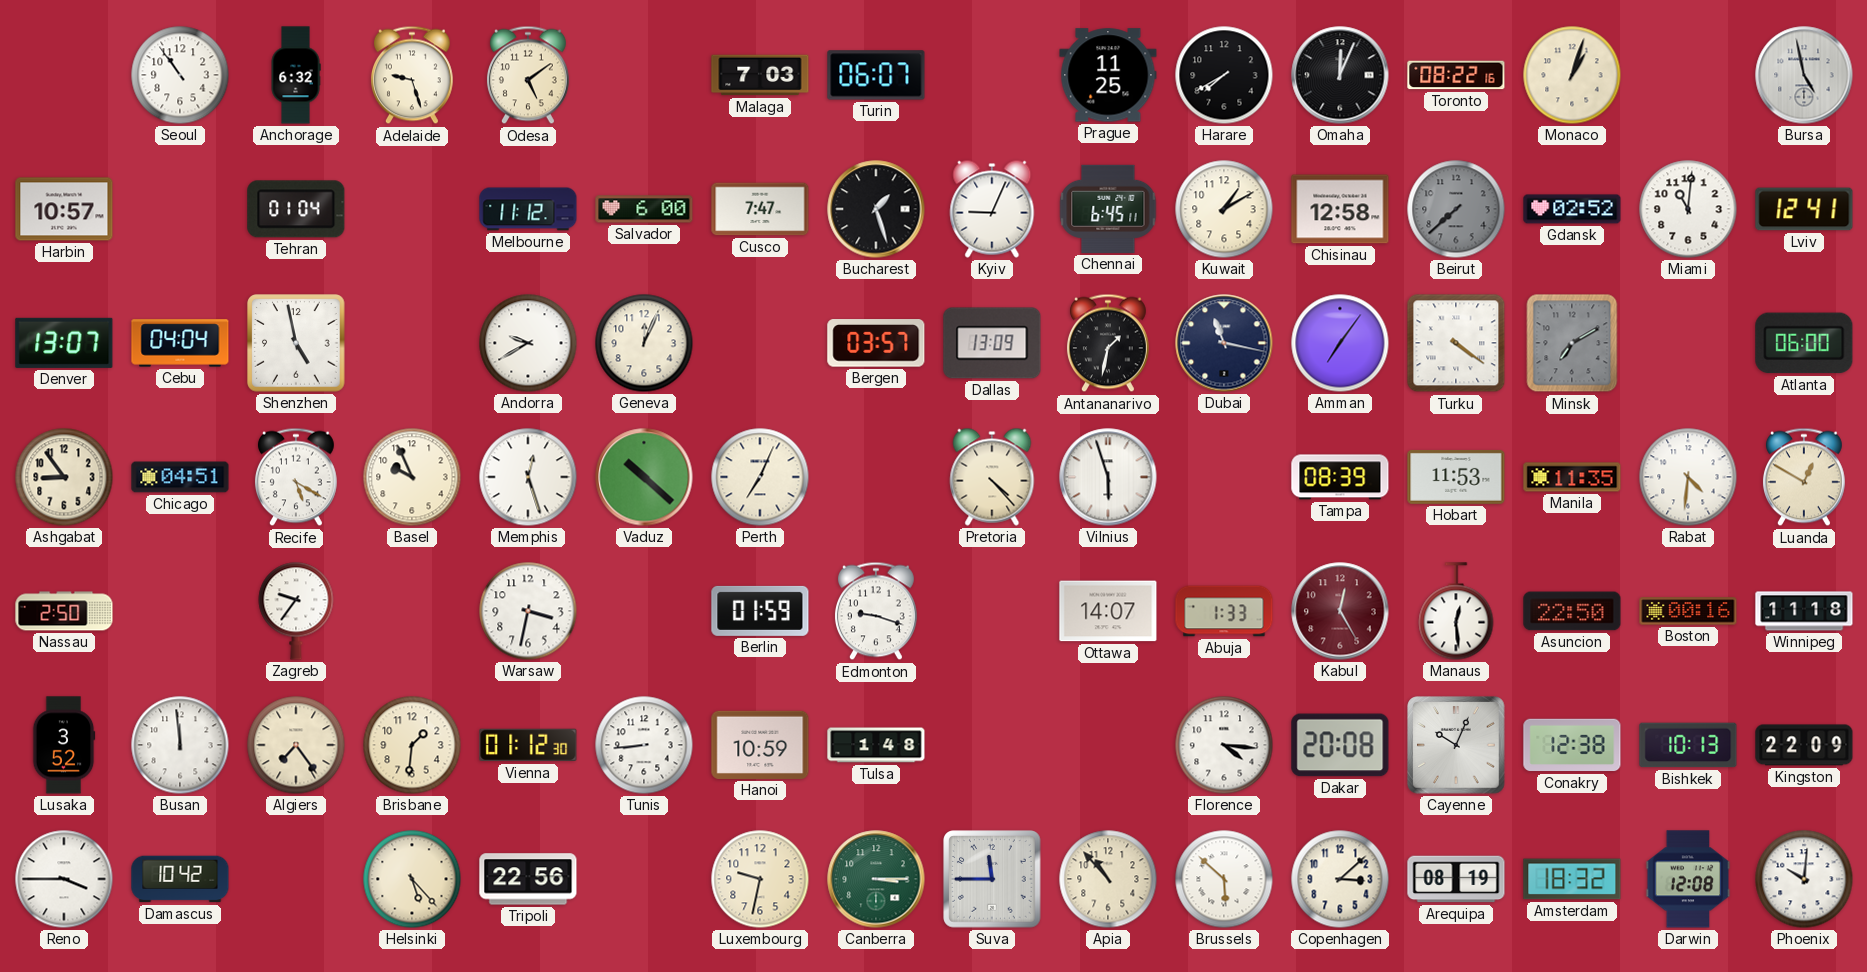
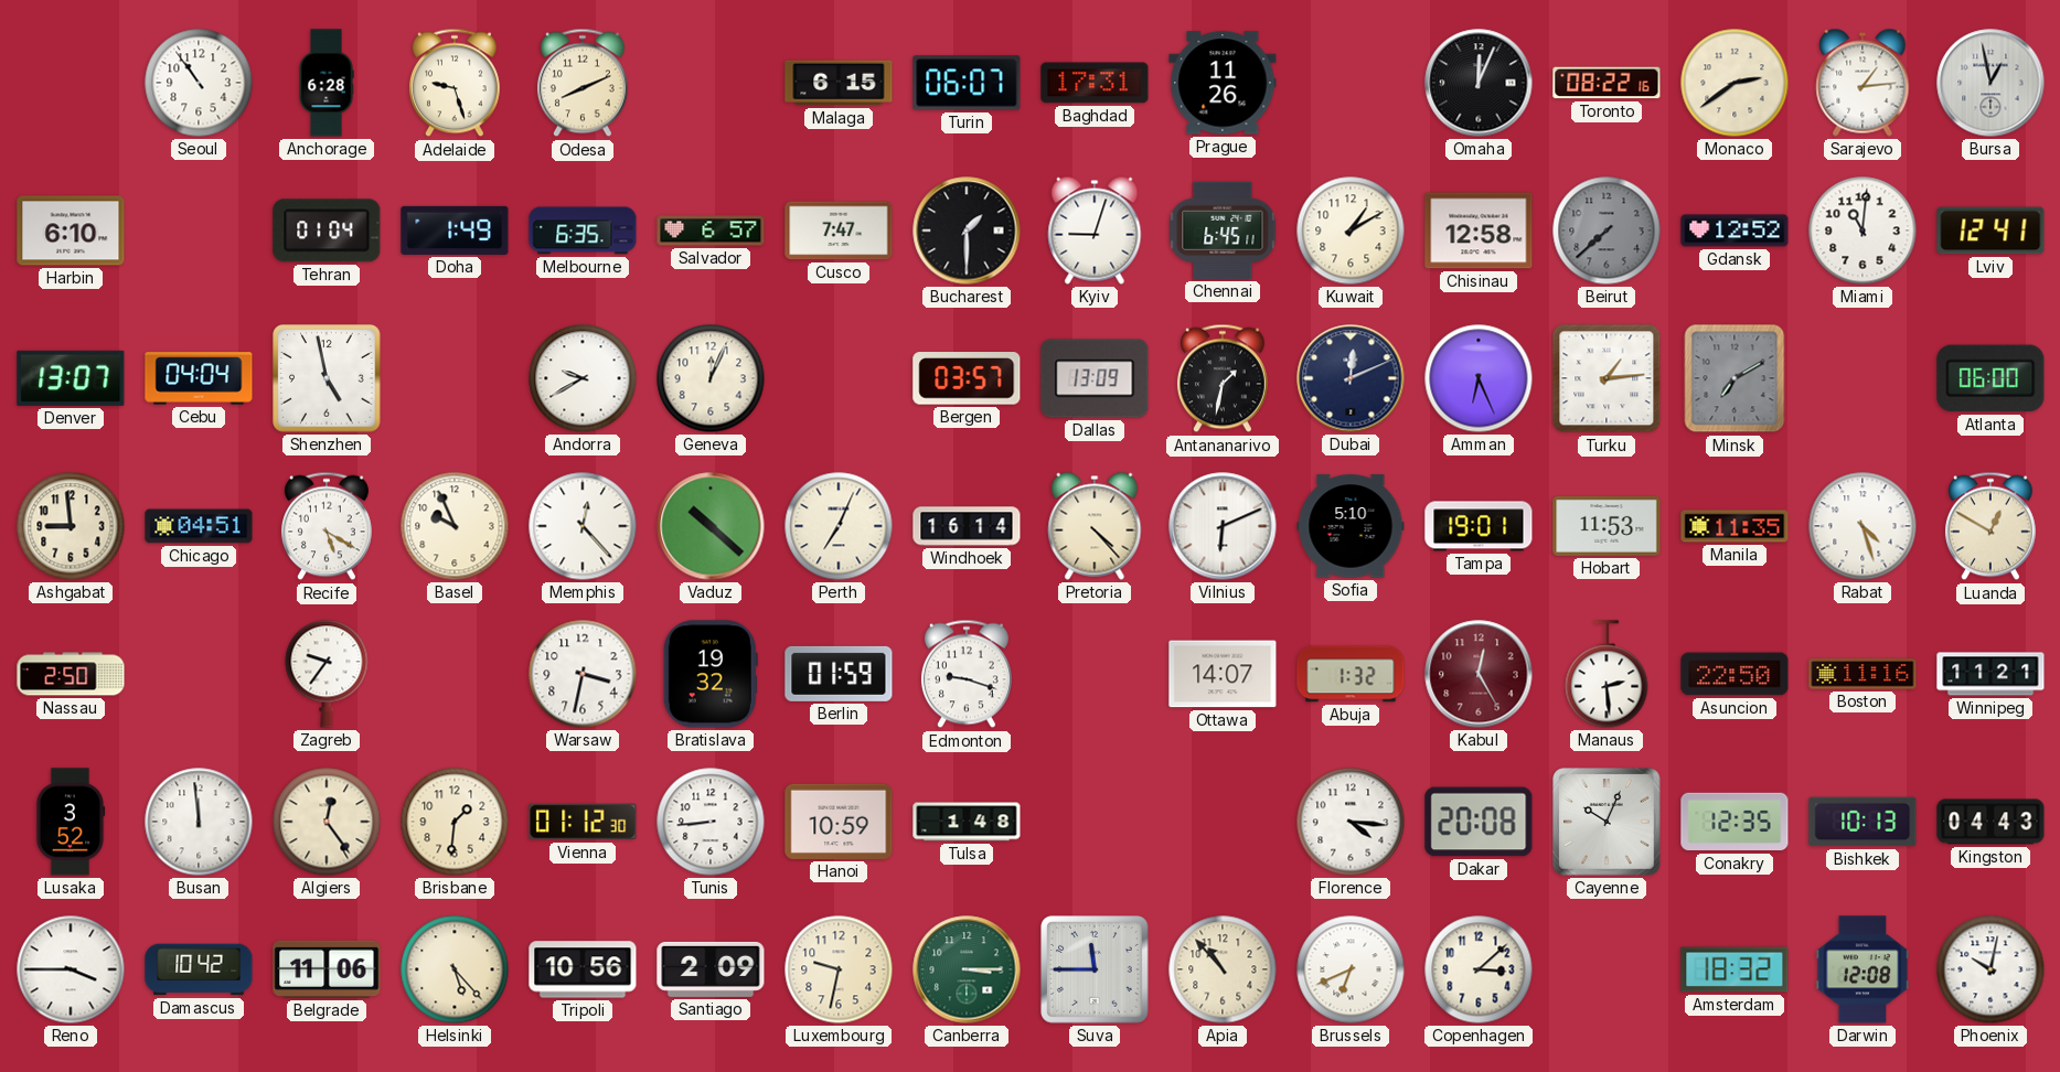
Anchorage: 6:32 -> 6:28 (327, 83)
Odesa: 5:09 -> 8:11 (583, 83)
Malaga: 7:03 -> 6:15 (839, 83)
Baghdad: none -> 17:31 (1095, 83)
Prague: 11:25 -> 11:26 (1223, 83)
Harare: 7:40 -> none (1224, 75)
Monaco: 1:03 -> 2:39 (1735, 83)
Sarajevo: none -> 1:14 (1862, 83)
Bursa: 4:58 -> 12:58 (1990, 83)
Harbin: 10:57 -> 6:10 (71, 231)
Doha: none -> 1:49 (455, 231)
Melbourne: 11:12 -> 6:35 (583, 231)
Salvador: 6:00 -> 6:57 (711, 231)
Bucharest: 1:27 -> 1:30 (967, 231)
Kyiv: 9:04 -> 9:03 (1095, 231)
Gdansk: 02:52 -> 12:52 (1735, 231)
Dubai: 11:17 -> 12:11 (1351, 378)
Amman: 7:06 -> 6:26 (1479, 378)
Turku: 4:21 -> 1:14 (1607, 378)
Ashgabat: 8:54 -> 8:59 (71, 526)
Memphis: 12:27 -> 12:23 (583, 526)
Windhoek: none -> 16:14 (967, 526)
Vilnius: 5:57 -> 6:11 (1223, 526)
Sofia: none -> 5:10 (1351, 526)
Tampa: 08:39 -> 19:01 (1479, 526)
Rabat: 4:31 -> 4:27 (1862, 526)
Bratislava: none -> 19:32 (711, 674)
Abuja: 1:33 -> 1:32 (1351, 674)
Manaus: 12:29 -> 2:29 (1607, 674)
Boston: 00:16 -> 11:16 (1862, 674)
Winnipeg: 11:18 -> 11:21 (1990, 674)
Algiers: 7:24 -> 12:24 (327, 822)
Conakry: 12:38 -> 12:35 (1735, 822)
Kingston: 22:09 -> 04:43 (1990, 822)
Belgrade: none -> 11:06 (327, 969)
Tripoli: 22:56 -> 10:56 (583, 969)
Santiago: none -> 2:09 (711, 969)
Brussels: 5:52 -> 6:41 (1351, 969)
Arequipa: 08:19 -> none (1456, 879)
Phoenix: 10:01 -> 10:02 (1990, 969)
